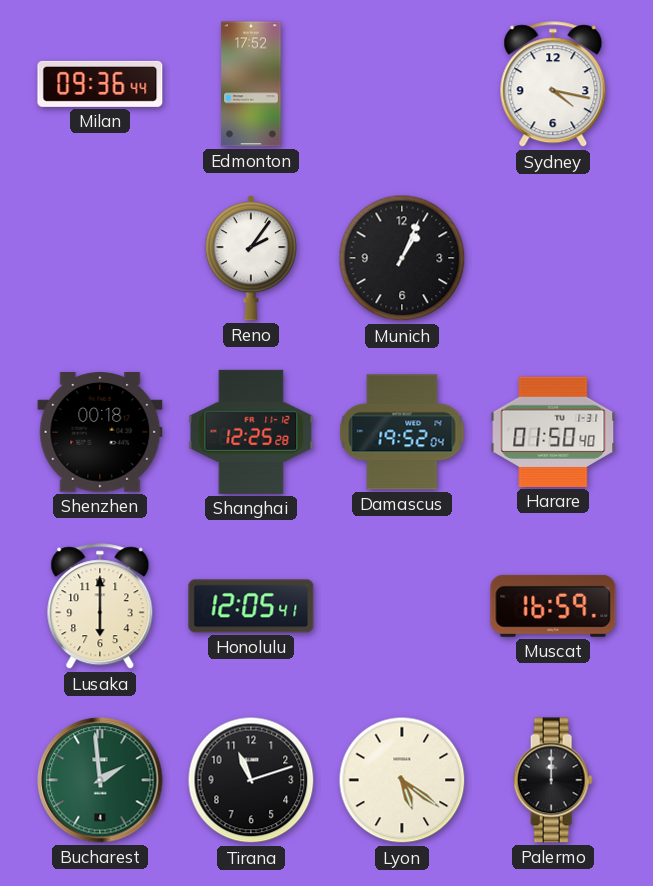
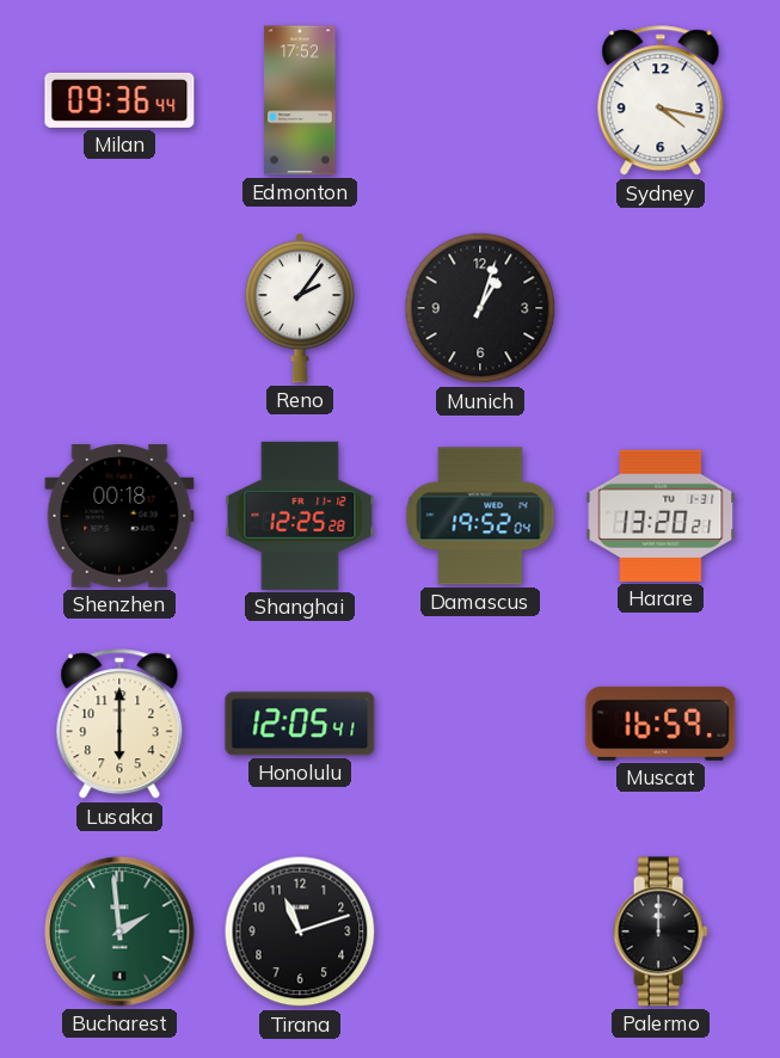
Munich: 1:04 -> 1:03 (480, 308)
Harare: 01:50 -> 13:20 (661, 516)
Lyon: 5:21 -> none (402, 780)
